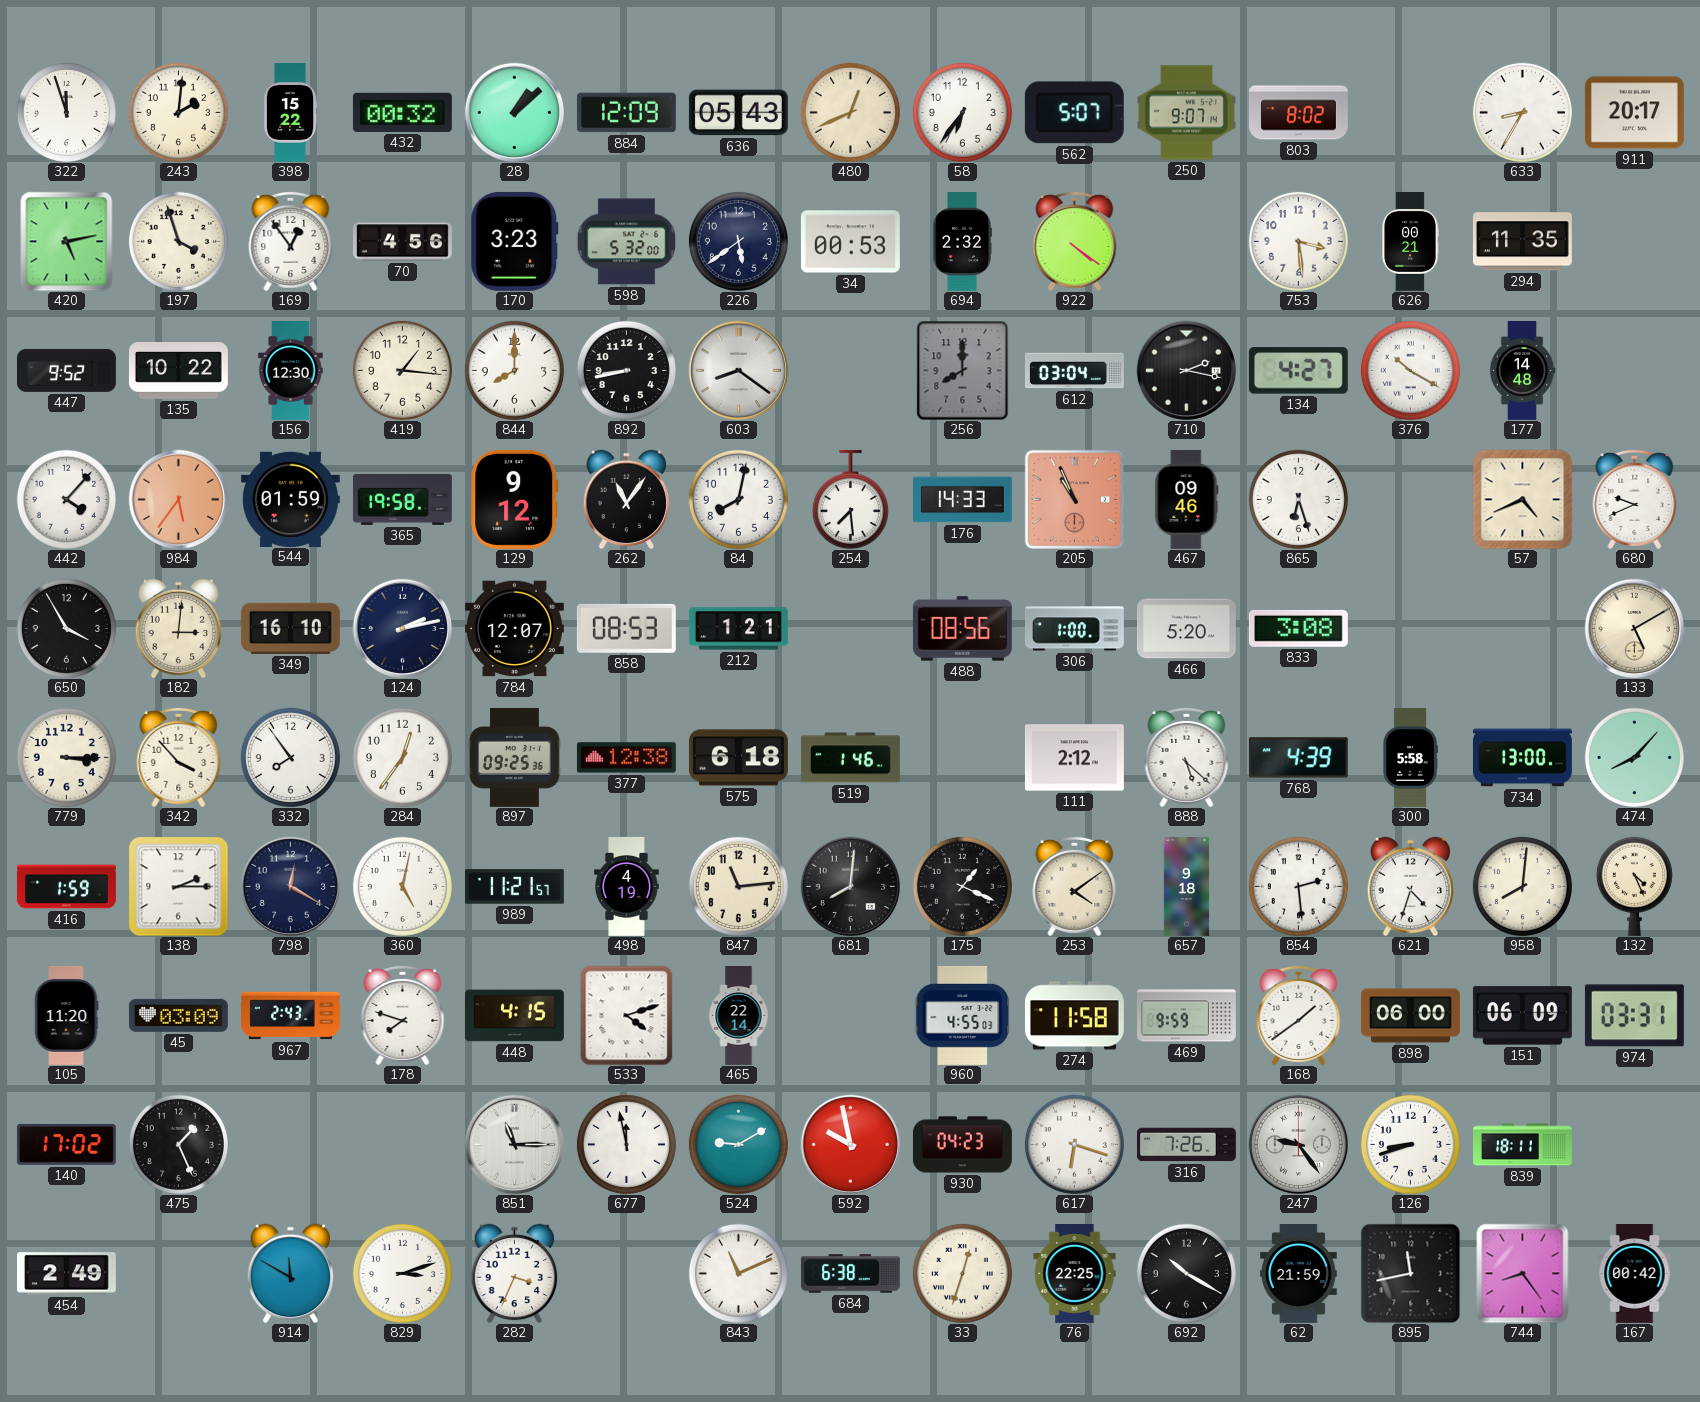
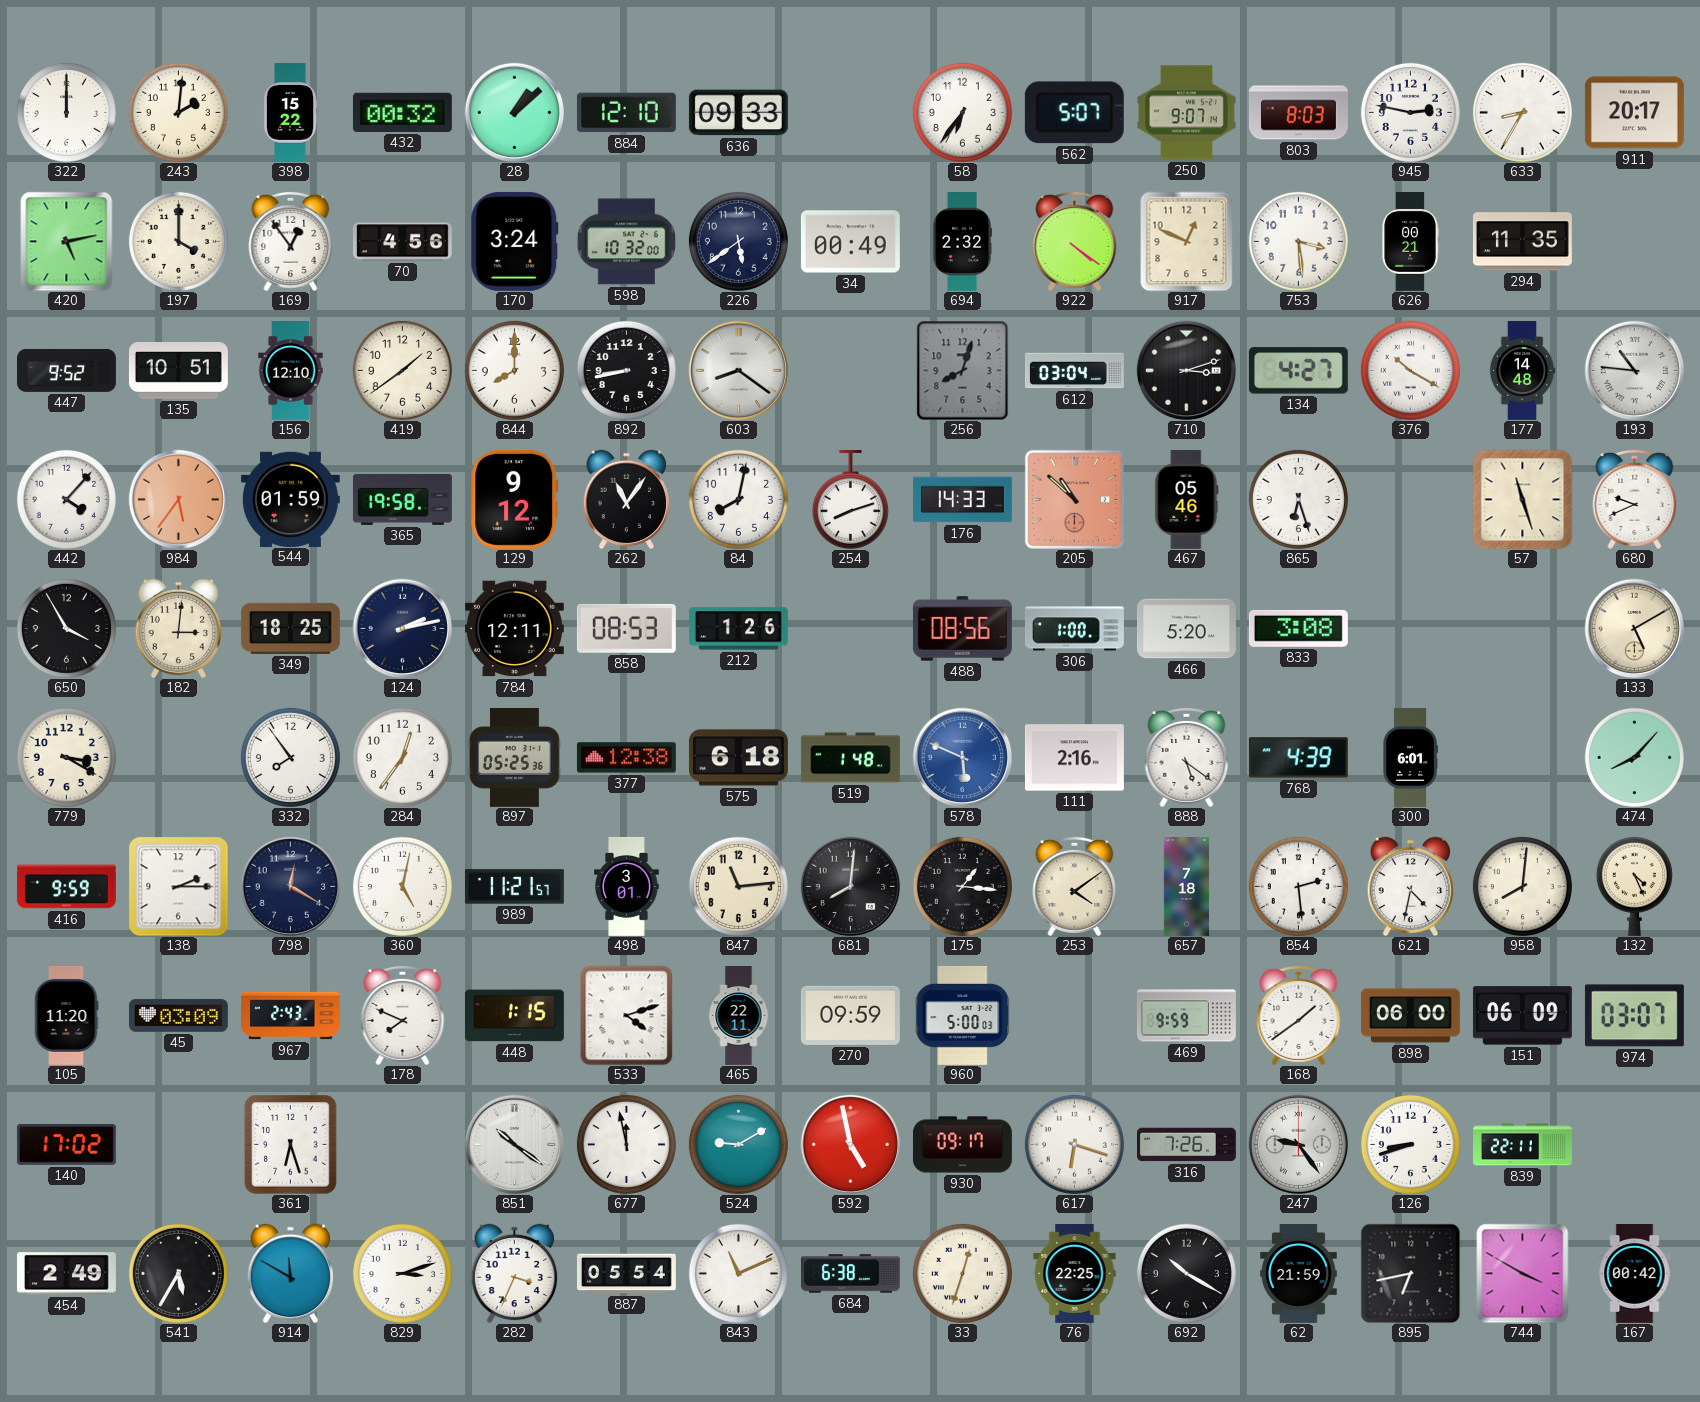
322: 11:57 -> 12:00 (66, 112)
884: 12:09 -> 12:10 (626, 113)
636: 05:43 -> 09:33 (738, 113)
480: 12:41 -> none (850, 112)
803: 8:02 -> 8:03 (1298, 113)
945: none -> 2:47 (1410, 112)
197: 3:57 -> 4:00 (178, 241)
170: 3:23 -> 3:24 (515, 241)
598: 5:32 -> 10:32 (626, 242)
34: 00:53 -> 00:49 (850, 242)
917: none -> 12:49 (1187, 241)
135: 10:22 -> 10:51 (178, 371)
156: 12:30 -> 12:10 (291, 371)
419: 1:16 -> 1:39 (402, 370)
256: 8:00 -> 8:03 (963, 370)
710: 2:17 -> 3:12 (1186, 370)
193: none -> 10:46 (1634, 370)
254: 7:29 -> 8:12 (850, 499)
205: 10:56 -> 10:52 (1074, 499)
467: 09:46 -> 05:46 (1187, 499)
57: 4:41 -> 11:27 (1522, 499)
349: 16:10 -> 18:25 (290, 628)
784: 12:07 -> 12:11 (514, 629)
212: 1:21 -> 1:26 (738, 629)
779: 3:15 -> 3:20 (66, 757)
342: 3:53 -> none (179, 757)
897: 09:25 -> 05:25 (515, 757)
519: 1:46 -> 1:48 (850, 758)
578: none -> 5:49 (962, 757)
111: 2:12 -> 2:16 (1074, 758)
888: 5:22 -> 5:21 (1187, 757)
300: 5:58 -> 6:01 (1410, 758)
734: 13:00 -> none (1522, 758)
416: 1:59 -> 9:59 (66, 887)
498: 4:19 -> 3:01 (627, 886)
175: 1:19 -> 1:16 (962, 886)
657: 9:18 -> 7:18 (1187, 887)
621: 4:33 -> 4:32 (1411, 886)
178: 7:48 -> 7:49 (403, 1015)
448: 4:15 -> 1:15 (514, 1016)
465: 22:14 -> 22:11 (739, 1016)
270: none -> 09:59 (850, 1015)
960: 4:55 -> 5:00 (963, 1015)
274: 11:58 -> none (1074, 1016)
974: 03:31 -> 03:07 (1634, 1016)
475: 1:26 -> none (178, 1144)
361: none -> 6:27 (291, 1144)
851: 11:15 -> 10:21 (514, 1144)
592: 9:58 -> 4:58 (850, 1144)
930: 04:23 -> 09:17 (962, 1145)
839: 18:11 -> 22:11 (1523, 1145)
541: none -> 5:35 (178, 1273)
887: none -> 05:54 (626, 1274)
895: 11:43 -> 6:43 (1410, 1273)
744: 8:24 -> 3:50 (1523, 1273)
